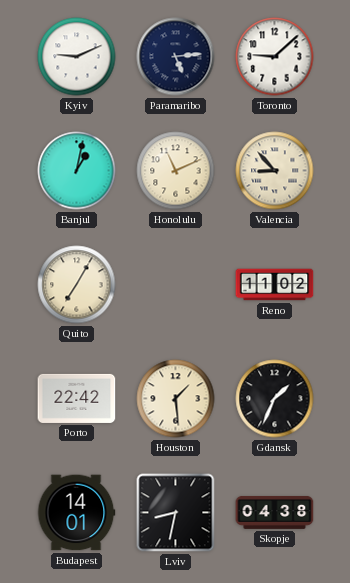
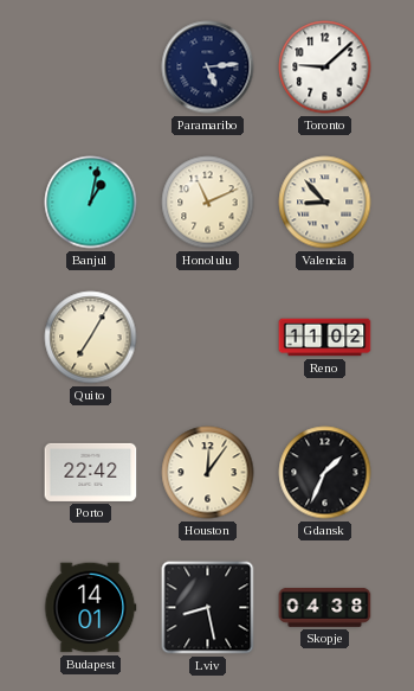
Kyiv: 9:11 -> none (77, 57)
Houston: 1:29 -> 12:06 (208, 473)
Lviv: 8:32 -> 8:28 (208, 608)
